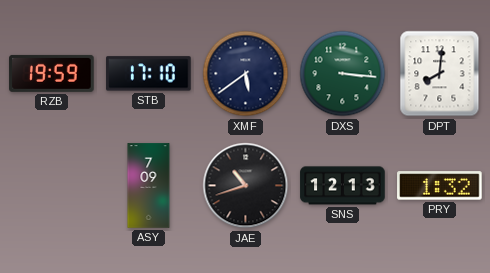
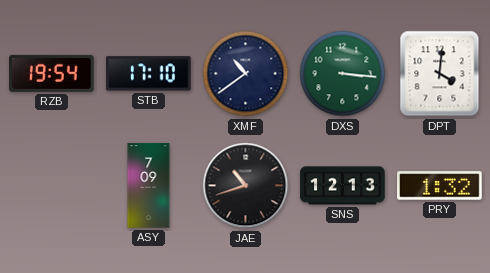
RZB: 19:59 -> 19:54 (52, 73)
XMF: 5:39 -> 10:39 (246, 74)
DPT: 8:01 -> 4:01 (440, 74)
